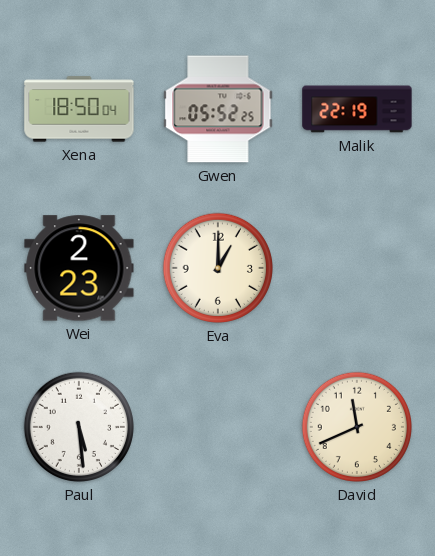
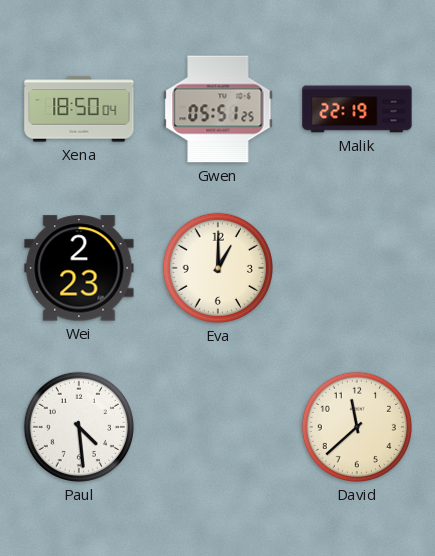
Gwen: 05:52 -> 05:51 (218, 109)
Paul: 5:29 -> 4:29 (79, 427)
David: 11:41 -> 11:38 (357, 427)
